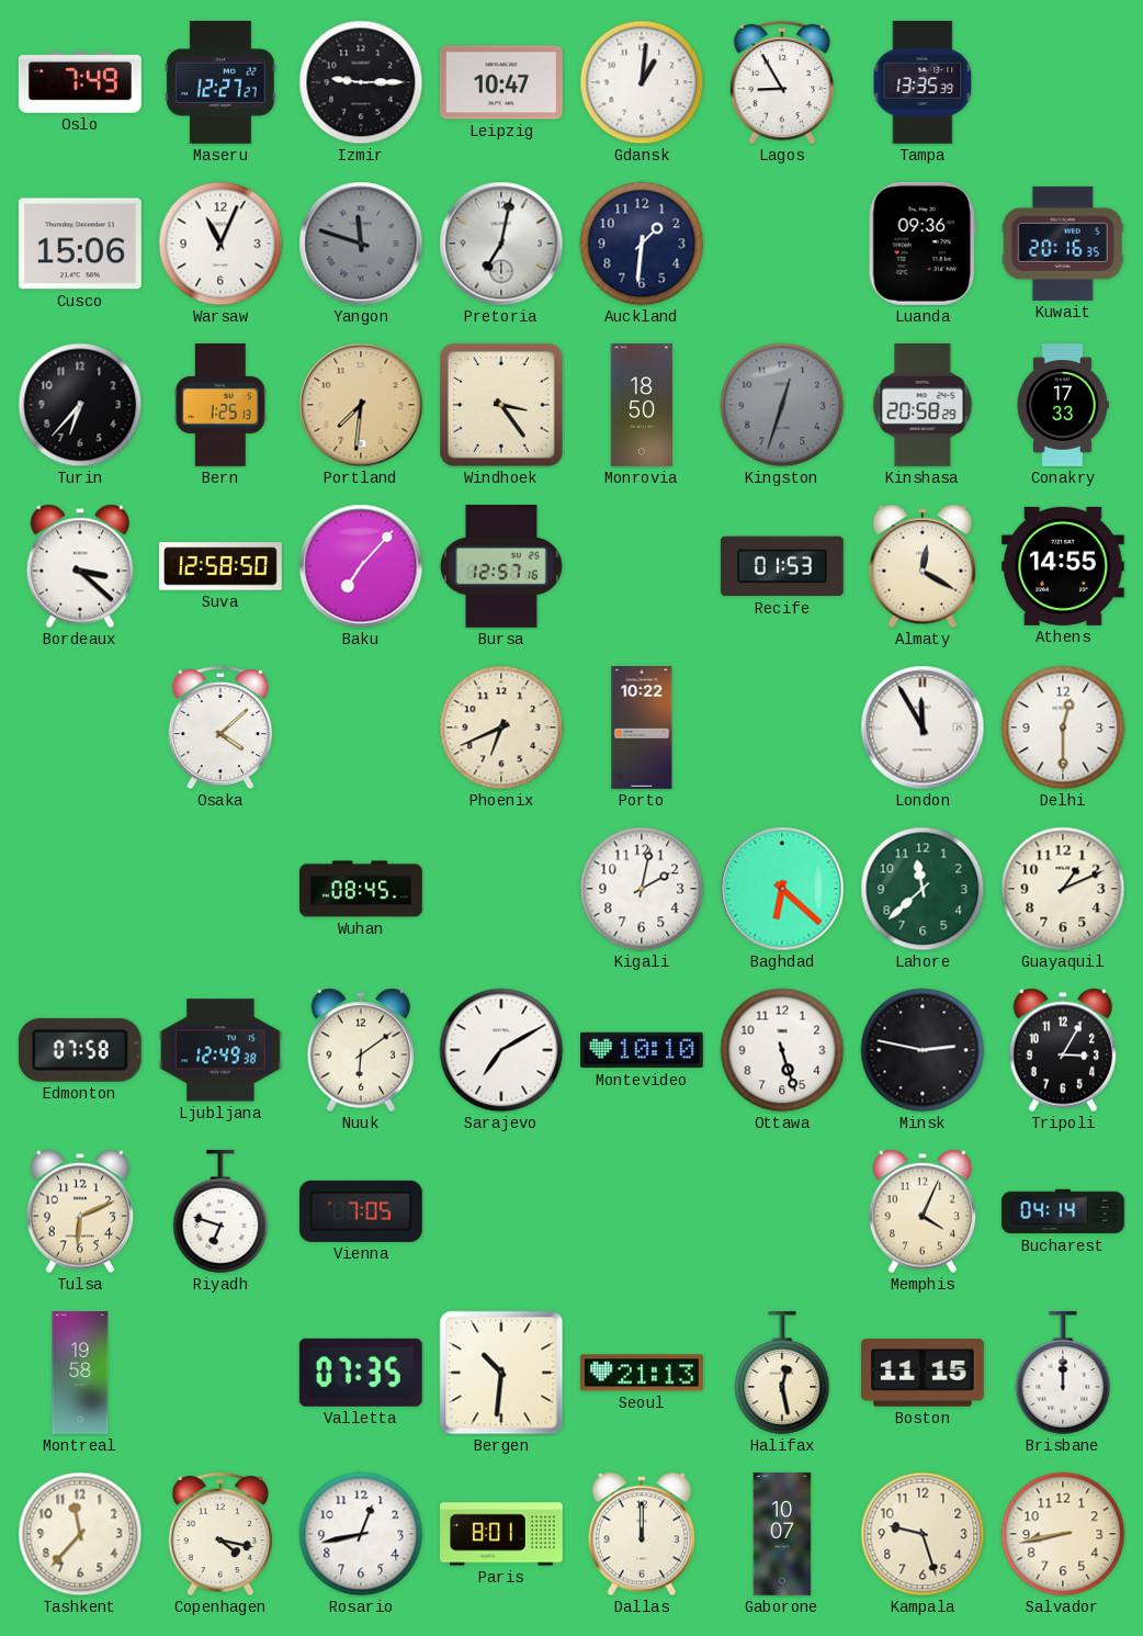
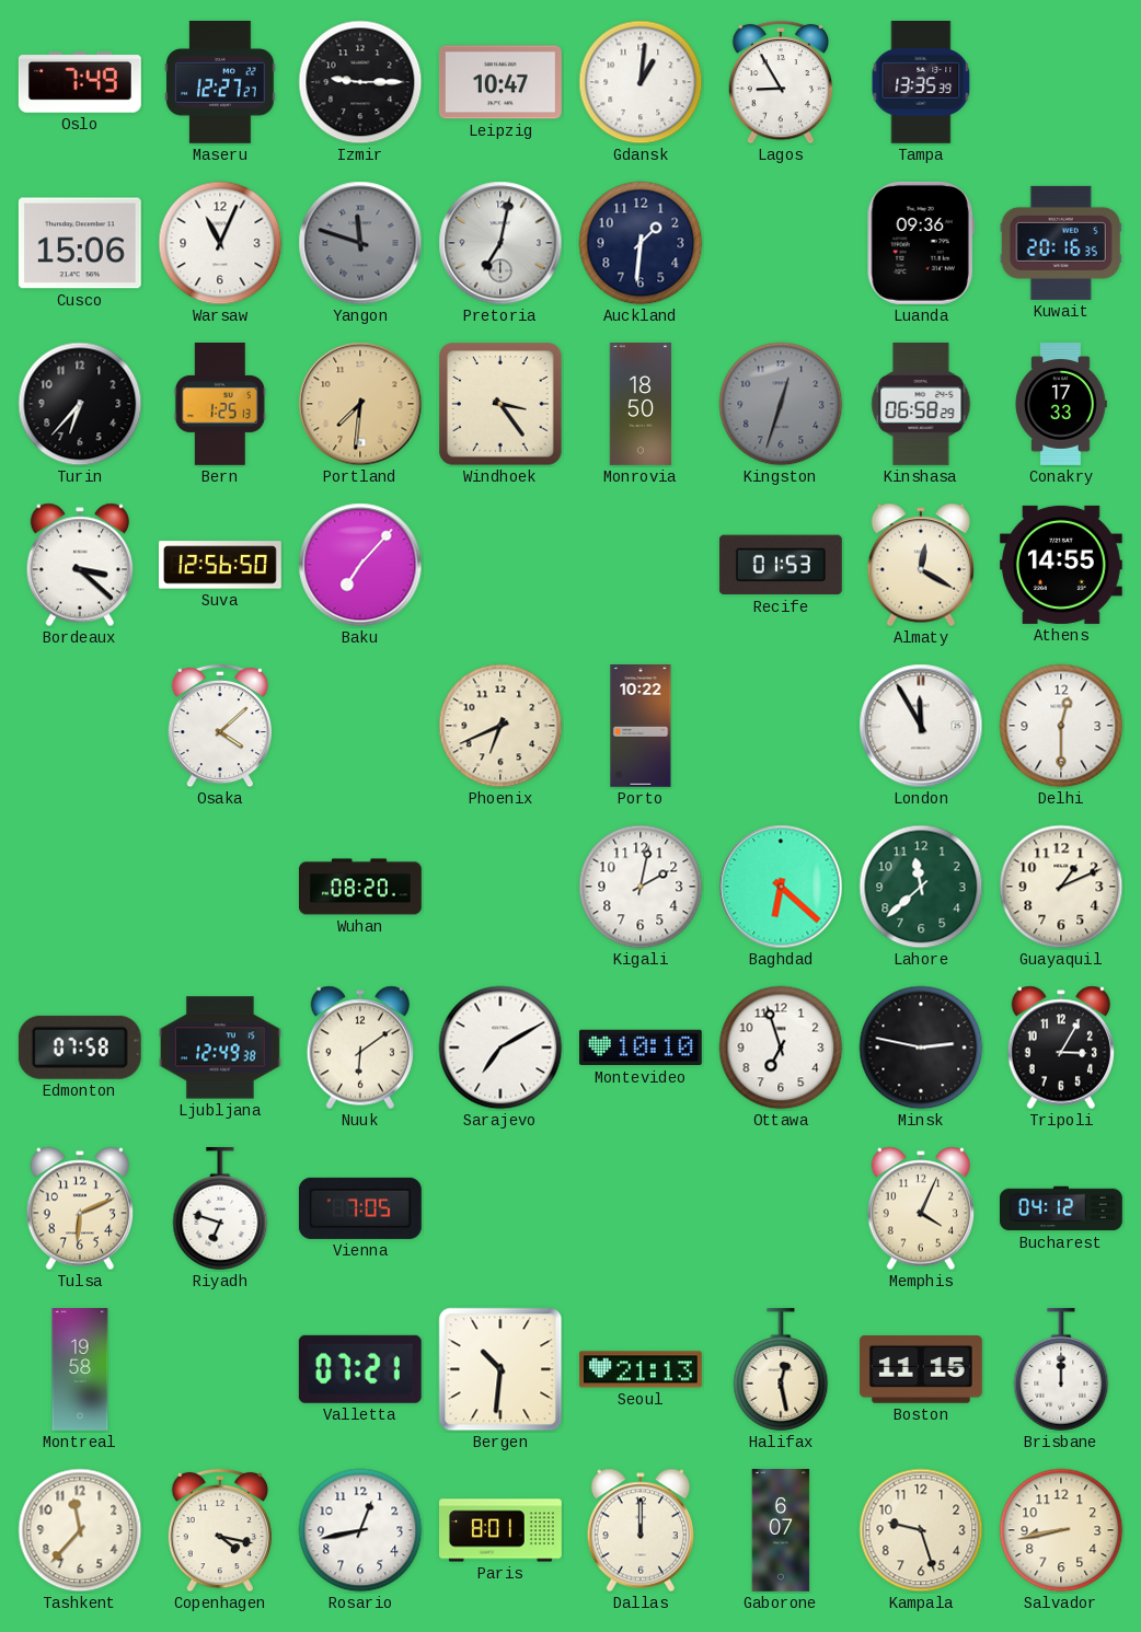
Kinshasa: 20:58 -> 06:58 (921, 404)
Suva: 12:58 -> 12:56 (221, 565)
Bursa: 12:57 -> none (501, 567)
Wuhan: 08:45 -> 08:20 (361, 887)
Ottawa: 5:27 -> 6:57 (781, 1048)
Bucharest: 04:14 -> 04:12 (1061, 1208)
Valletta: 07:35 -> 07:21 (360, 1369)
Gaborone: 10:07 -> 6:07 (781, 1531)
